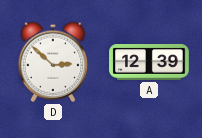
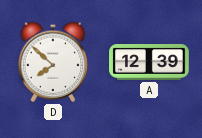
D: 2:52 -> 7:52 (53, 62)
